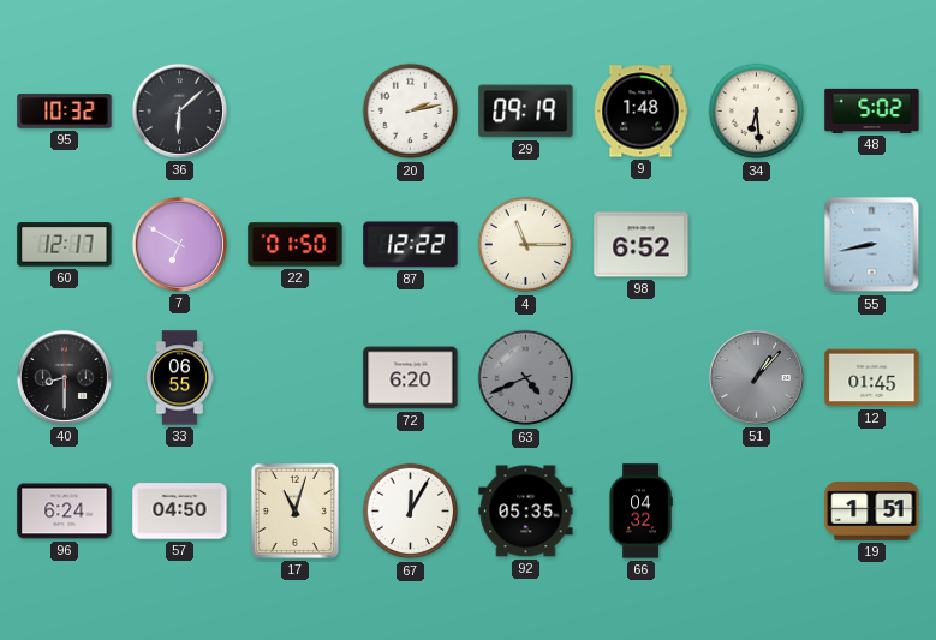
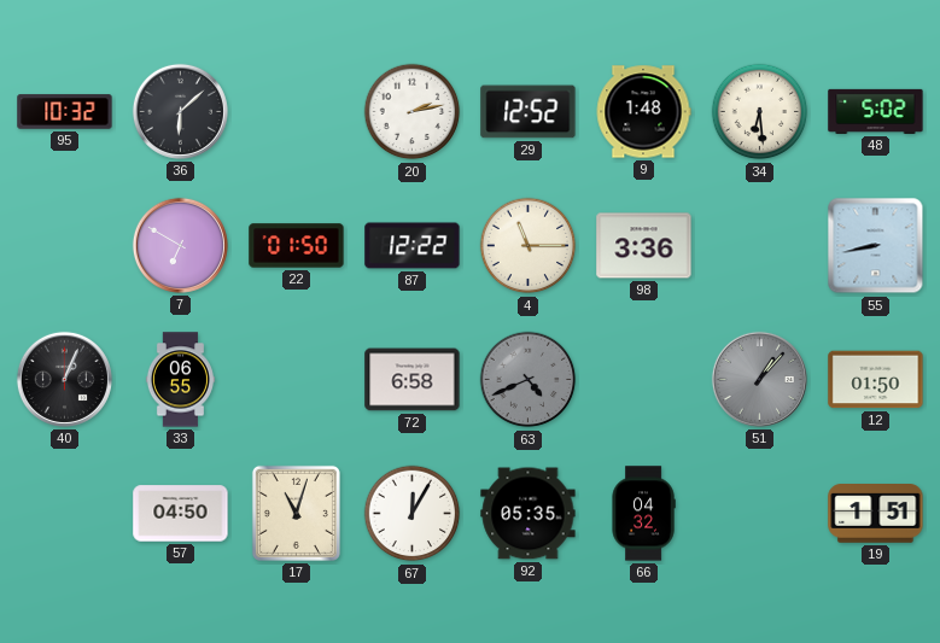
29: 09:19 -> 12:52 (529, 112)
60: 12:17 -> none (65, 245)
98: 6:52 -> 3:36 (644, 246)
40: 8:30 -> 1:04 (64, 379)
72: 6:20 -> 6:58 (413, 380)
12: 01:45 -> 01:50 (876, 380)
96: 6:24 -> none (65, 512)
